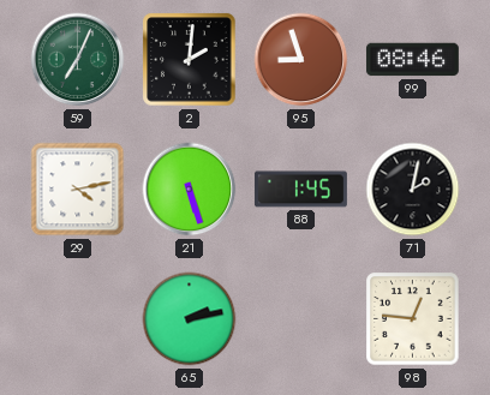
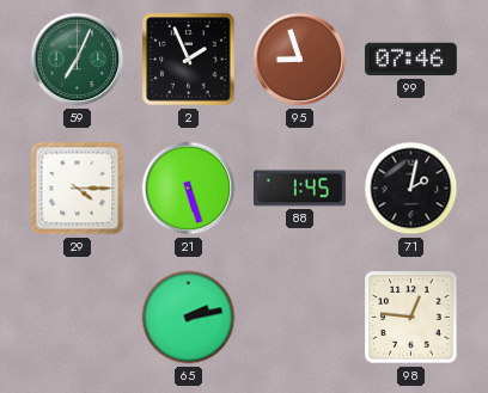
2: 2:01 -> 1:56 (189, 60)
99: 08:46 -> 07:46 (410, 60)
29: 4:13 -> 4:15 (78, 189)
